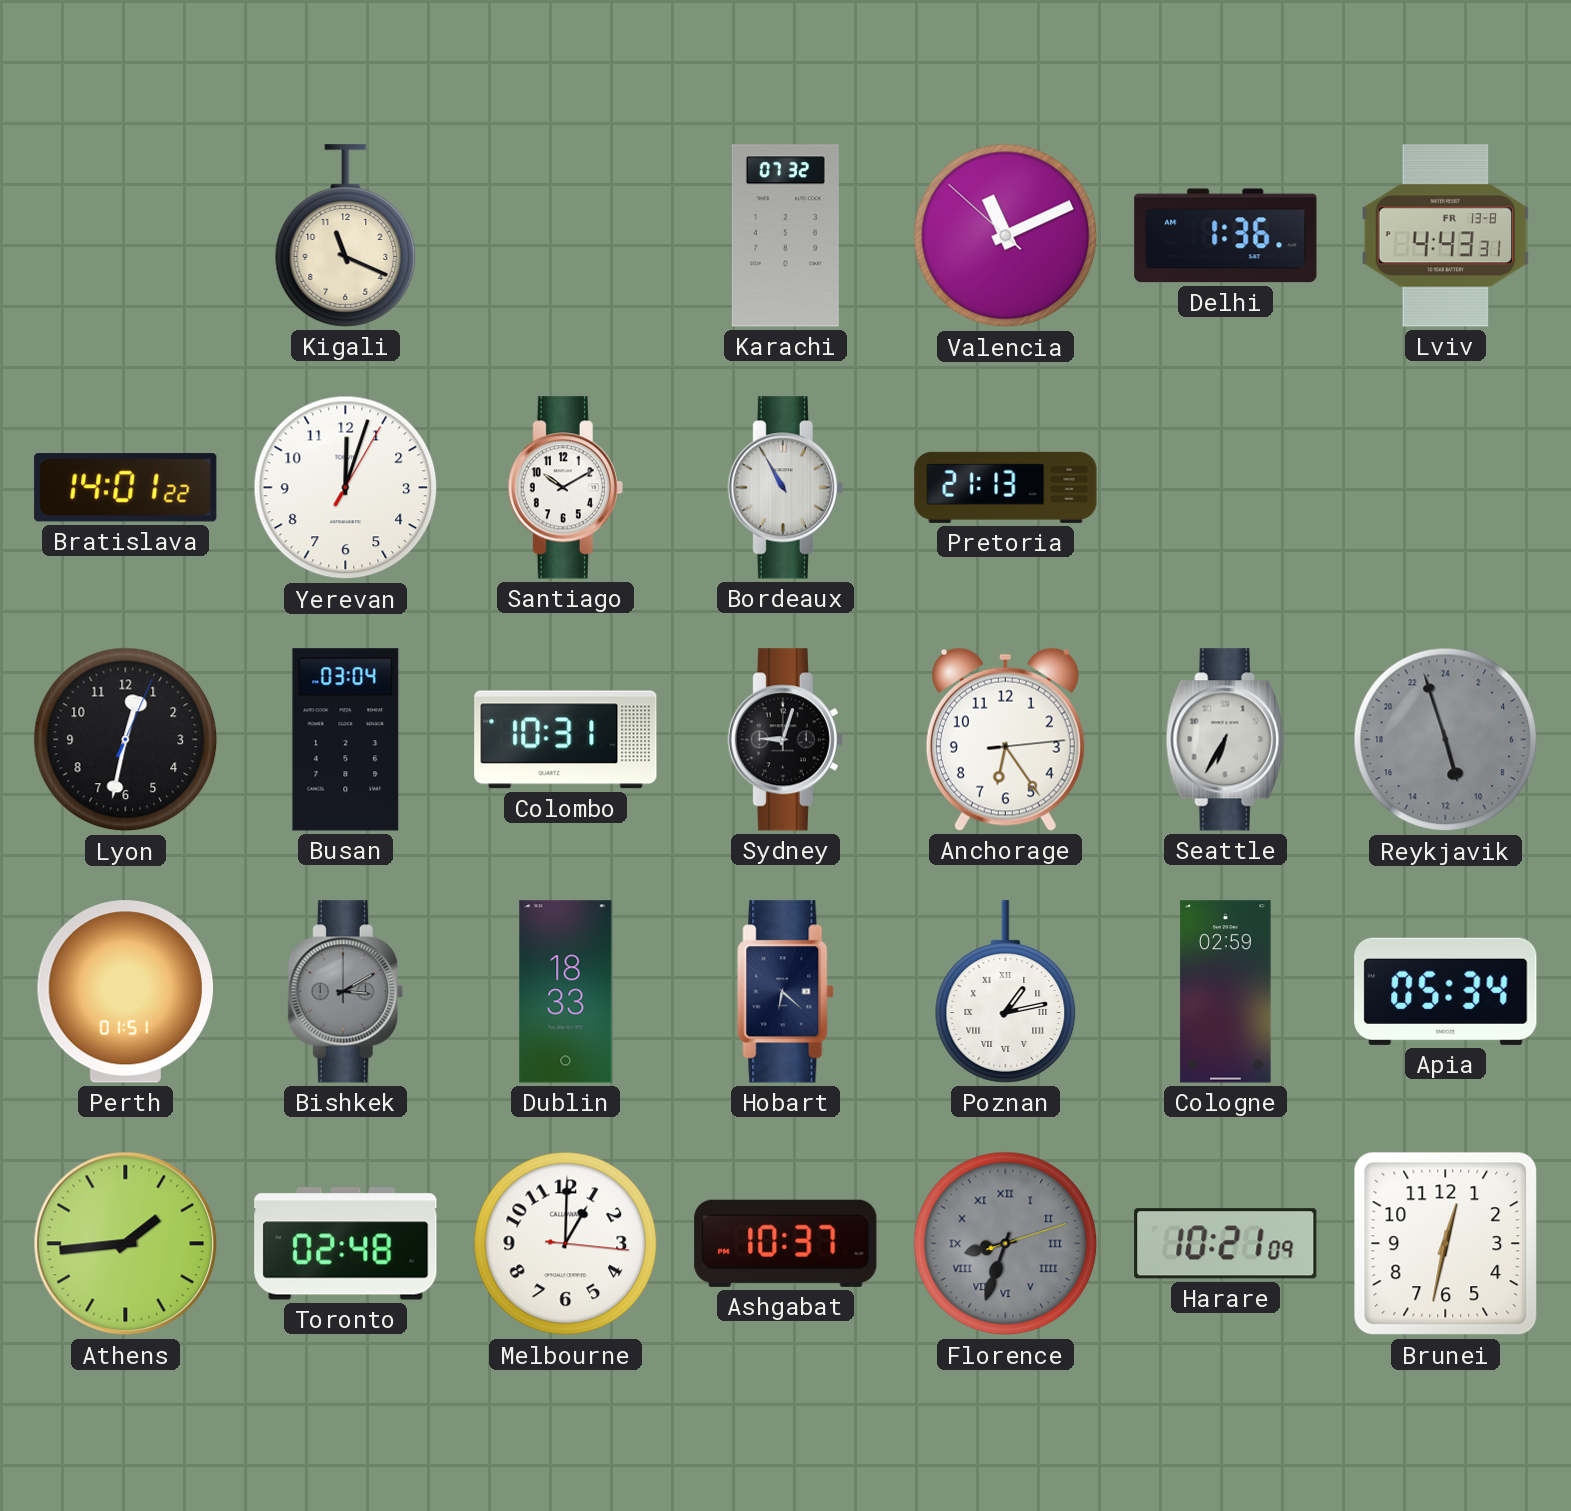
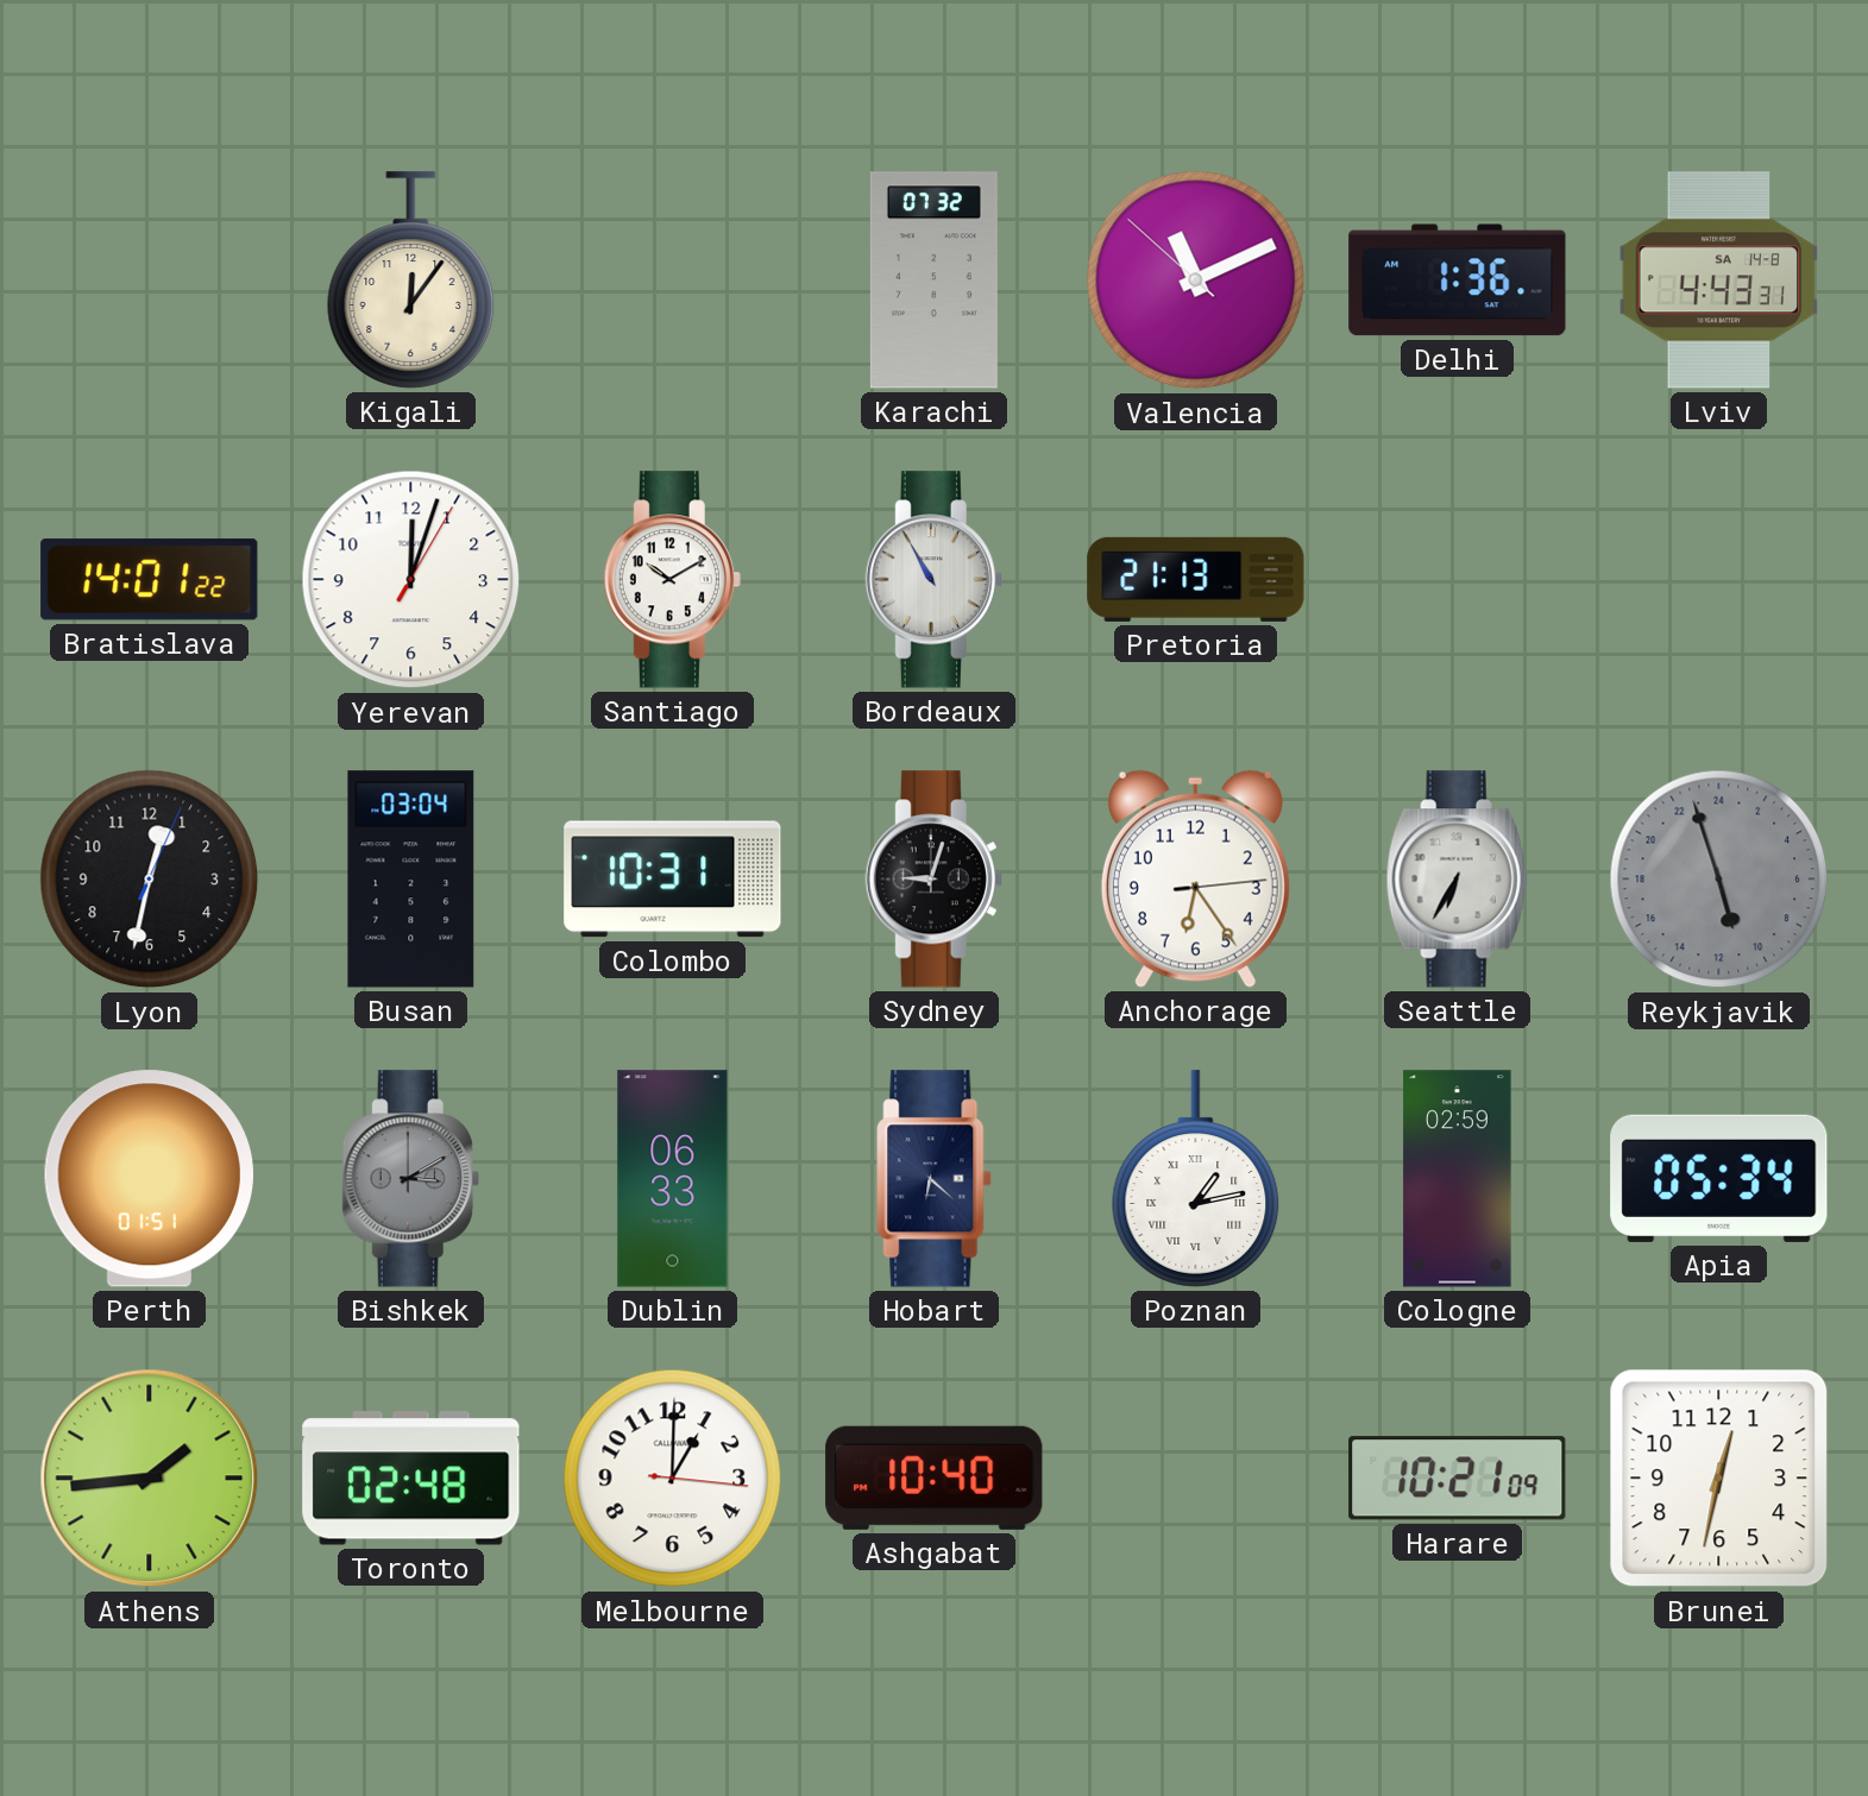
Kigali: 11:19 -> 12:06 (411, 281)
Lviv date: FR 13-8 -> SA 14-8 (1719, 281)
Dublin: 18:33 -> 06:33 (673, 1179)
Ashgabat: 10:37 -> 10:40 (935, 1477)
Florence: 8:33 -> none (1006, 1244)
